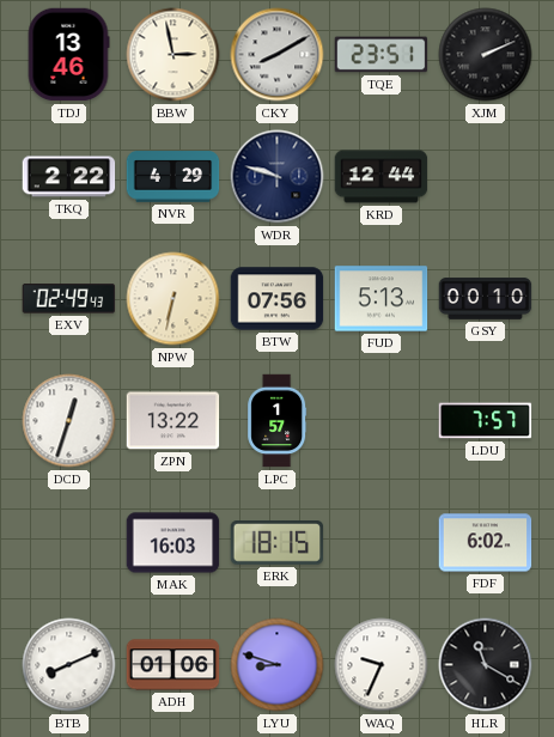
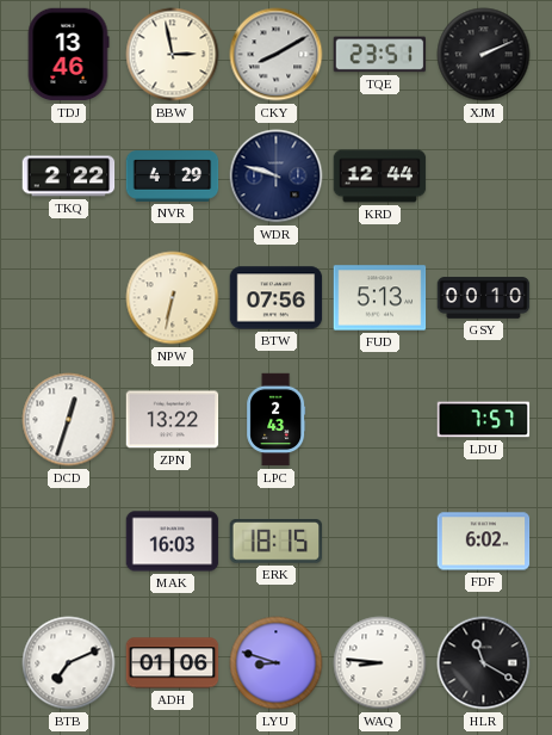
EXV: 02:49 -> none (69, 299)
LPC: 1:57 -> 2:43 (277, 420)
BTB: 8:11 -> 7:11 (69, 663)
WAQ: 9:34 -> 8:46 (380, 663)
